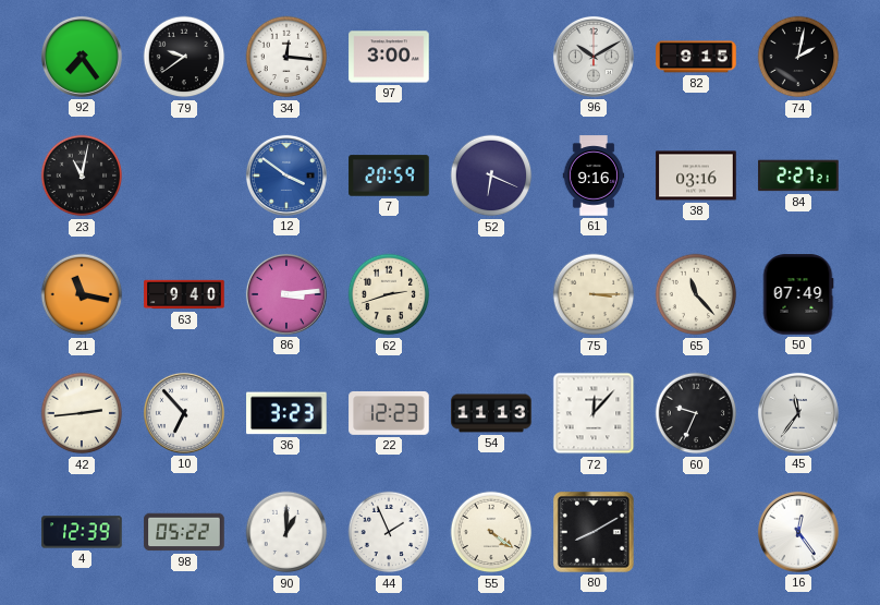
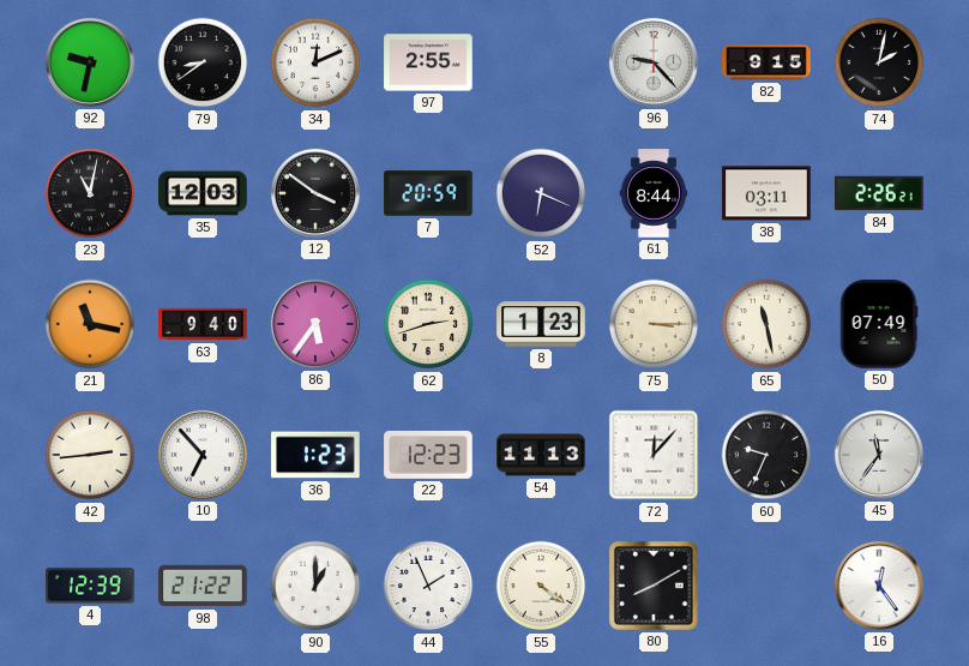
92: 7:24 -> 9:32 (90, 62)
79: 9:39 -> 8:39 (203, 62)
34: 12:16 -> 12:11 (315, 62)
97: 3:00 -> 2:55 (428, 62)
96: 10:10 -> 9:23 (654, 62)
35: none -> 12:03 (203, 193)
12 dial: blue -> black (315, 193)
61: 9:16 -> 8:44 (654, 193)
38: 03:16 -> 03:11 (766, 193)
84: 2:27 -> 2:26 (879, 193)
86: 3:14 -> 5:36 (315, 324)
8: none -> 1:23 (541, 324)
65: 11:23 -> 11:28 (766, 324)
36: 3:23 -> 1:23 (315, 455)
98: 05:22 -> 21:22 (203, 586)
